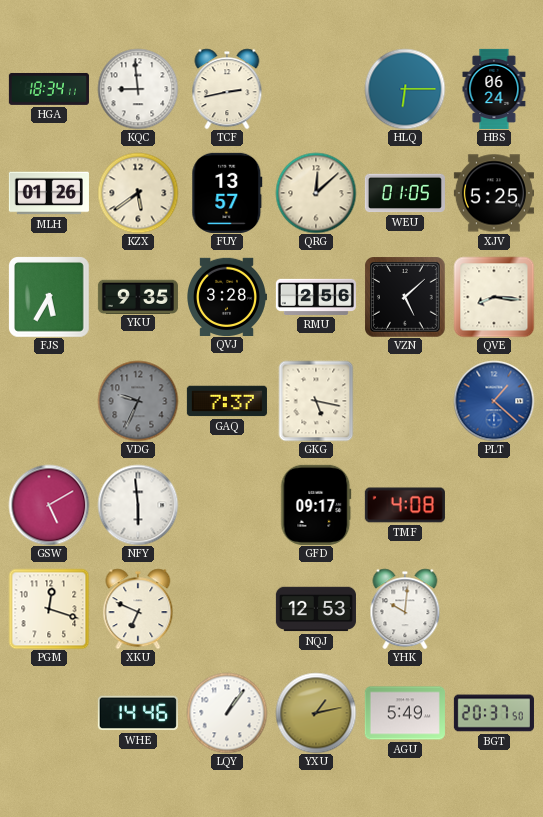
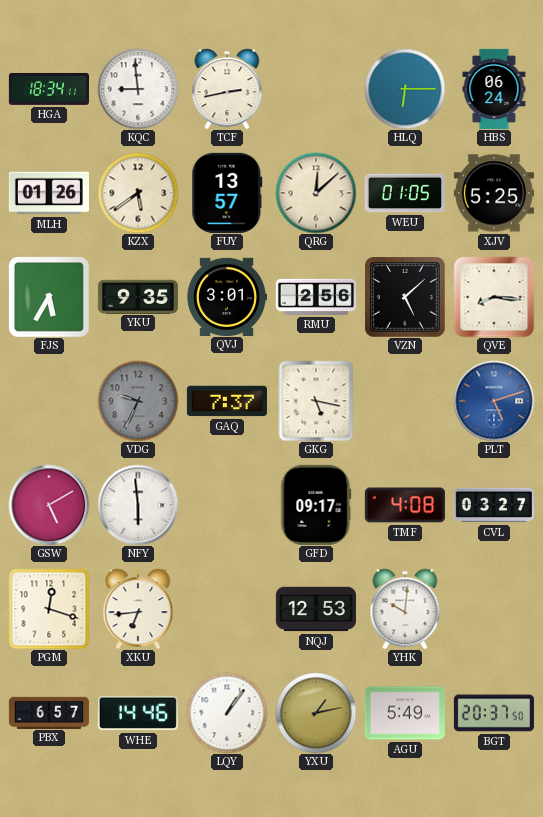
QVJ: 3:28 -> 3:01 (227, 296)
PLT: 1:22 -> 5:12 (494, 401)
CVL: none -> 03:27 (494, 505)
XKU: 6:49 -> 6:44 (138, 609)
PBX: none -> 6:57 (49, 712)
